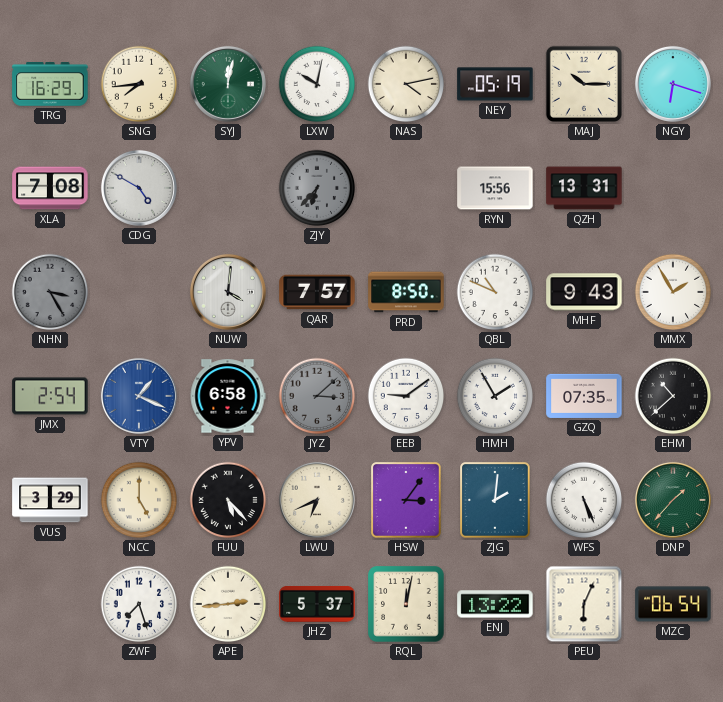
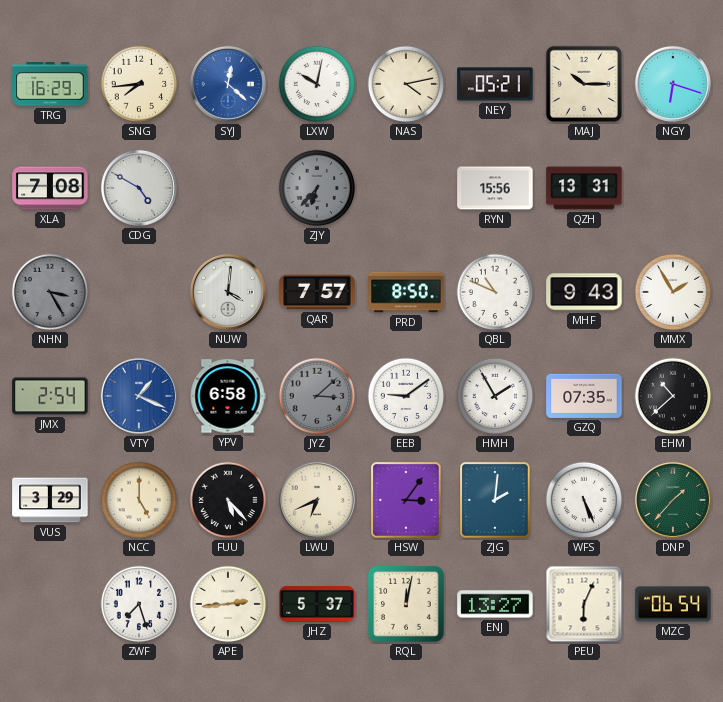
SYJ: 12:02 -> 12:22 (228, 84)
SYJ dial: green -> blue (228, 84)
NEY: 05:19 -> 05:21 (495, 84)
ENJ: 13:22 -> 13:27 (495, 604)
